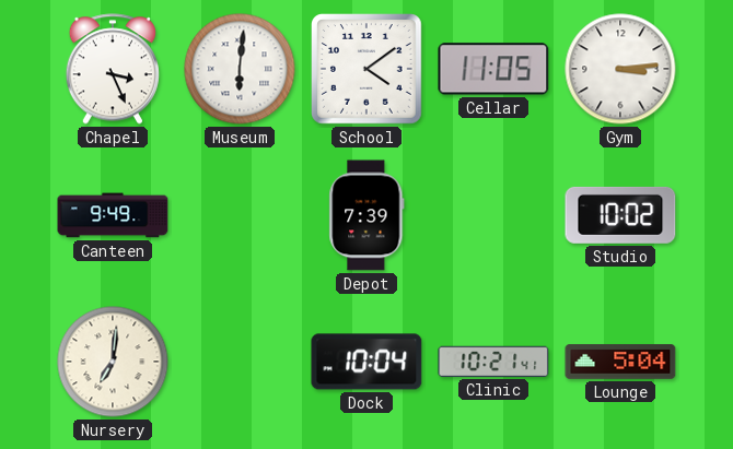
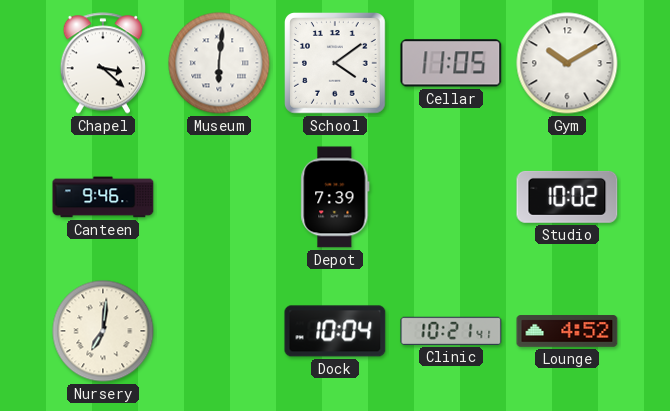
Chapel: 3:26 -> 3:22 (102, 63)
Gym: 3:14 -> 10:10 (567, 63)
Canteen: 9:49 -> 9:46 (103, 197)
Lounge: 5:04 -> 4:52 (567, 331)
